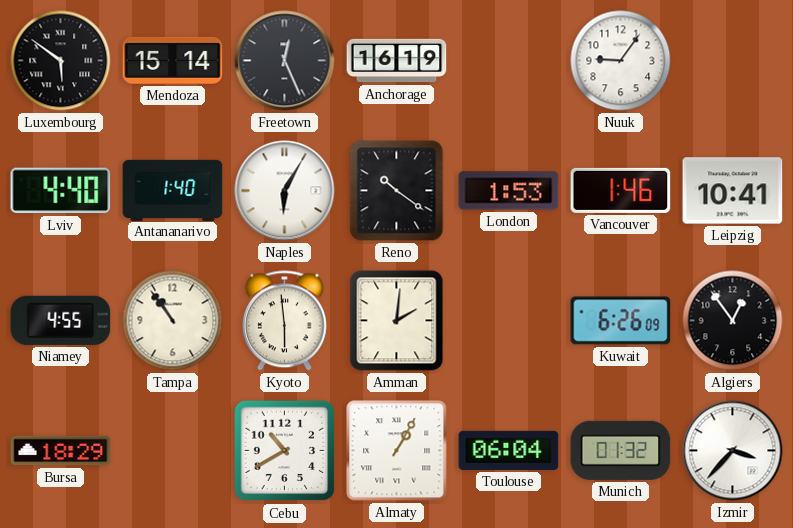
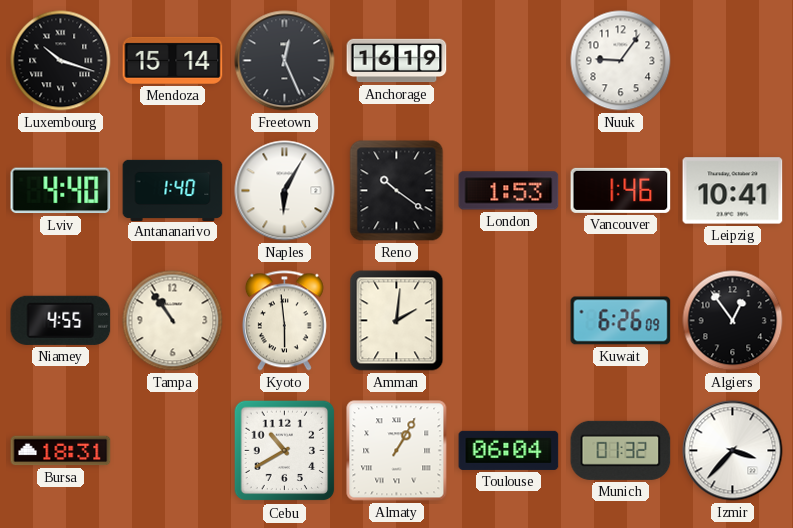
Luxembourg: 5:51 -> 10:18 (61, 61)
Bursa: 18:29 -> 18:31 (61, 451)
